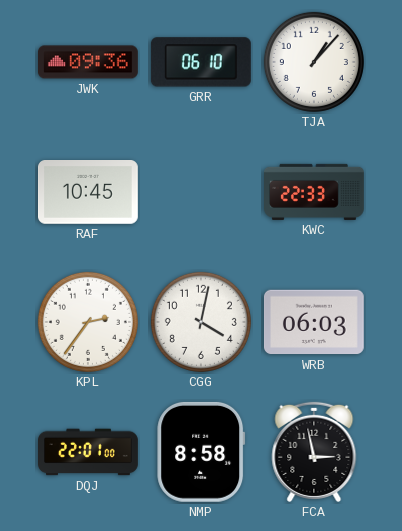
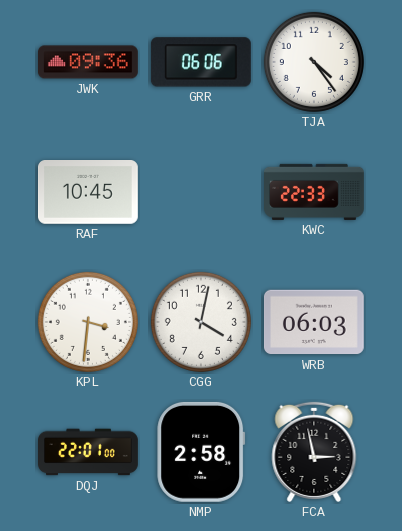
GRR: 06:10 -> 06:06 (201, 62)
TJA: 1:07 -> 4:24 (314, 62)
KPL: 2:36 -> 3:31 (88, 322)
NMP: 8:58 -> 2:58 (201, 452)
